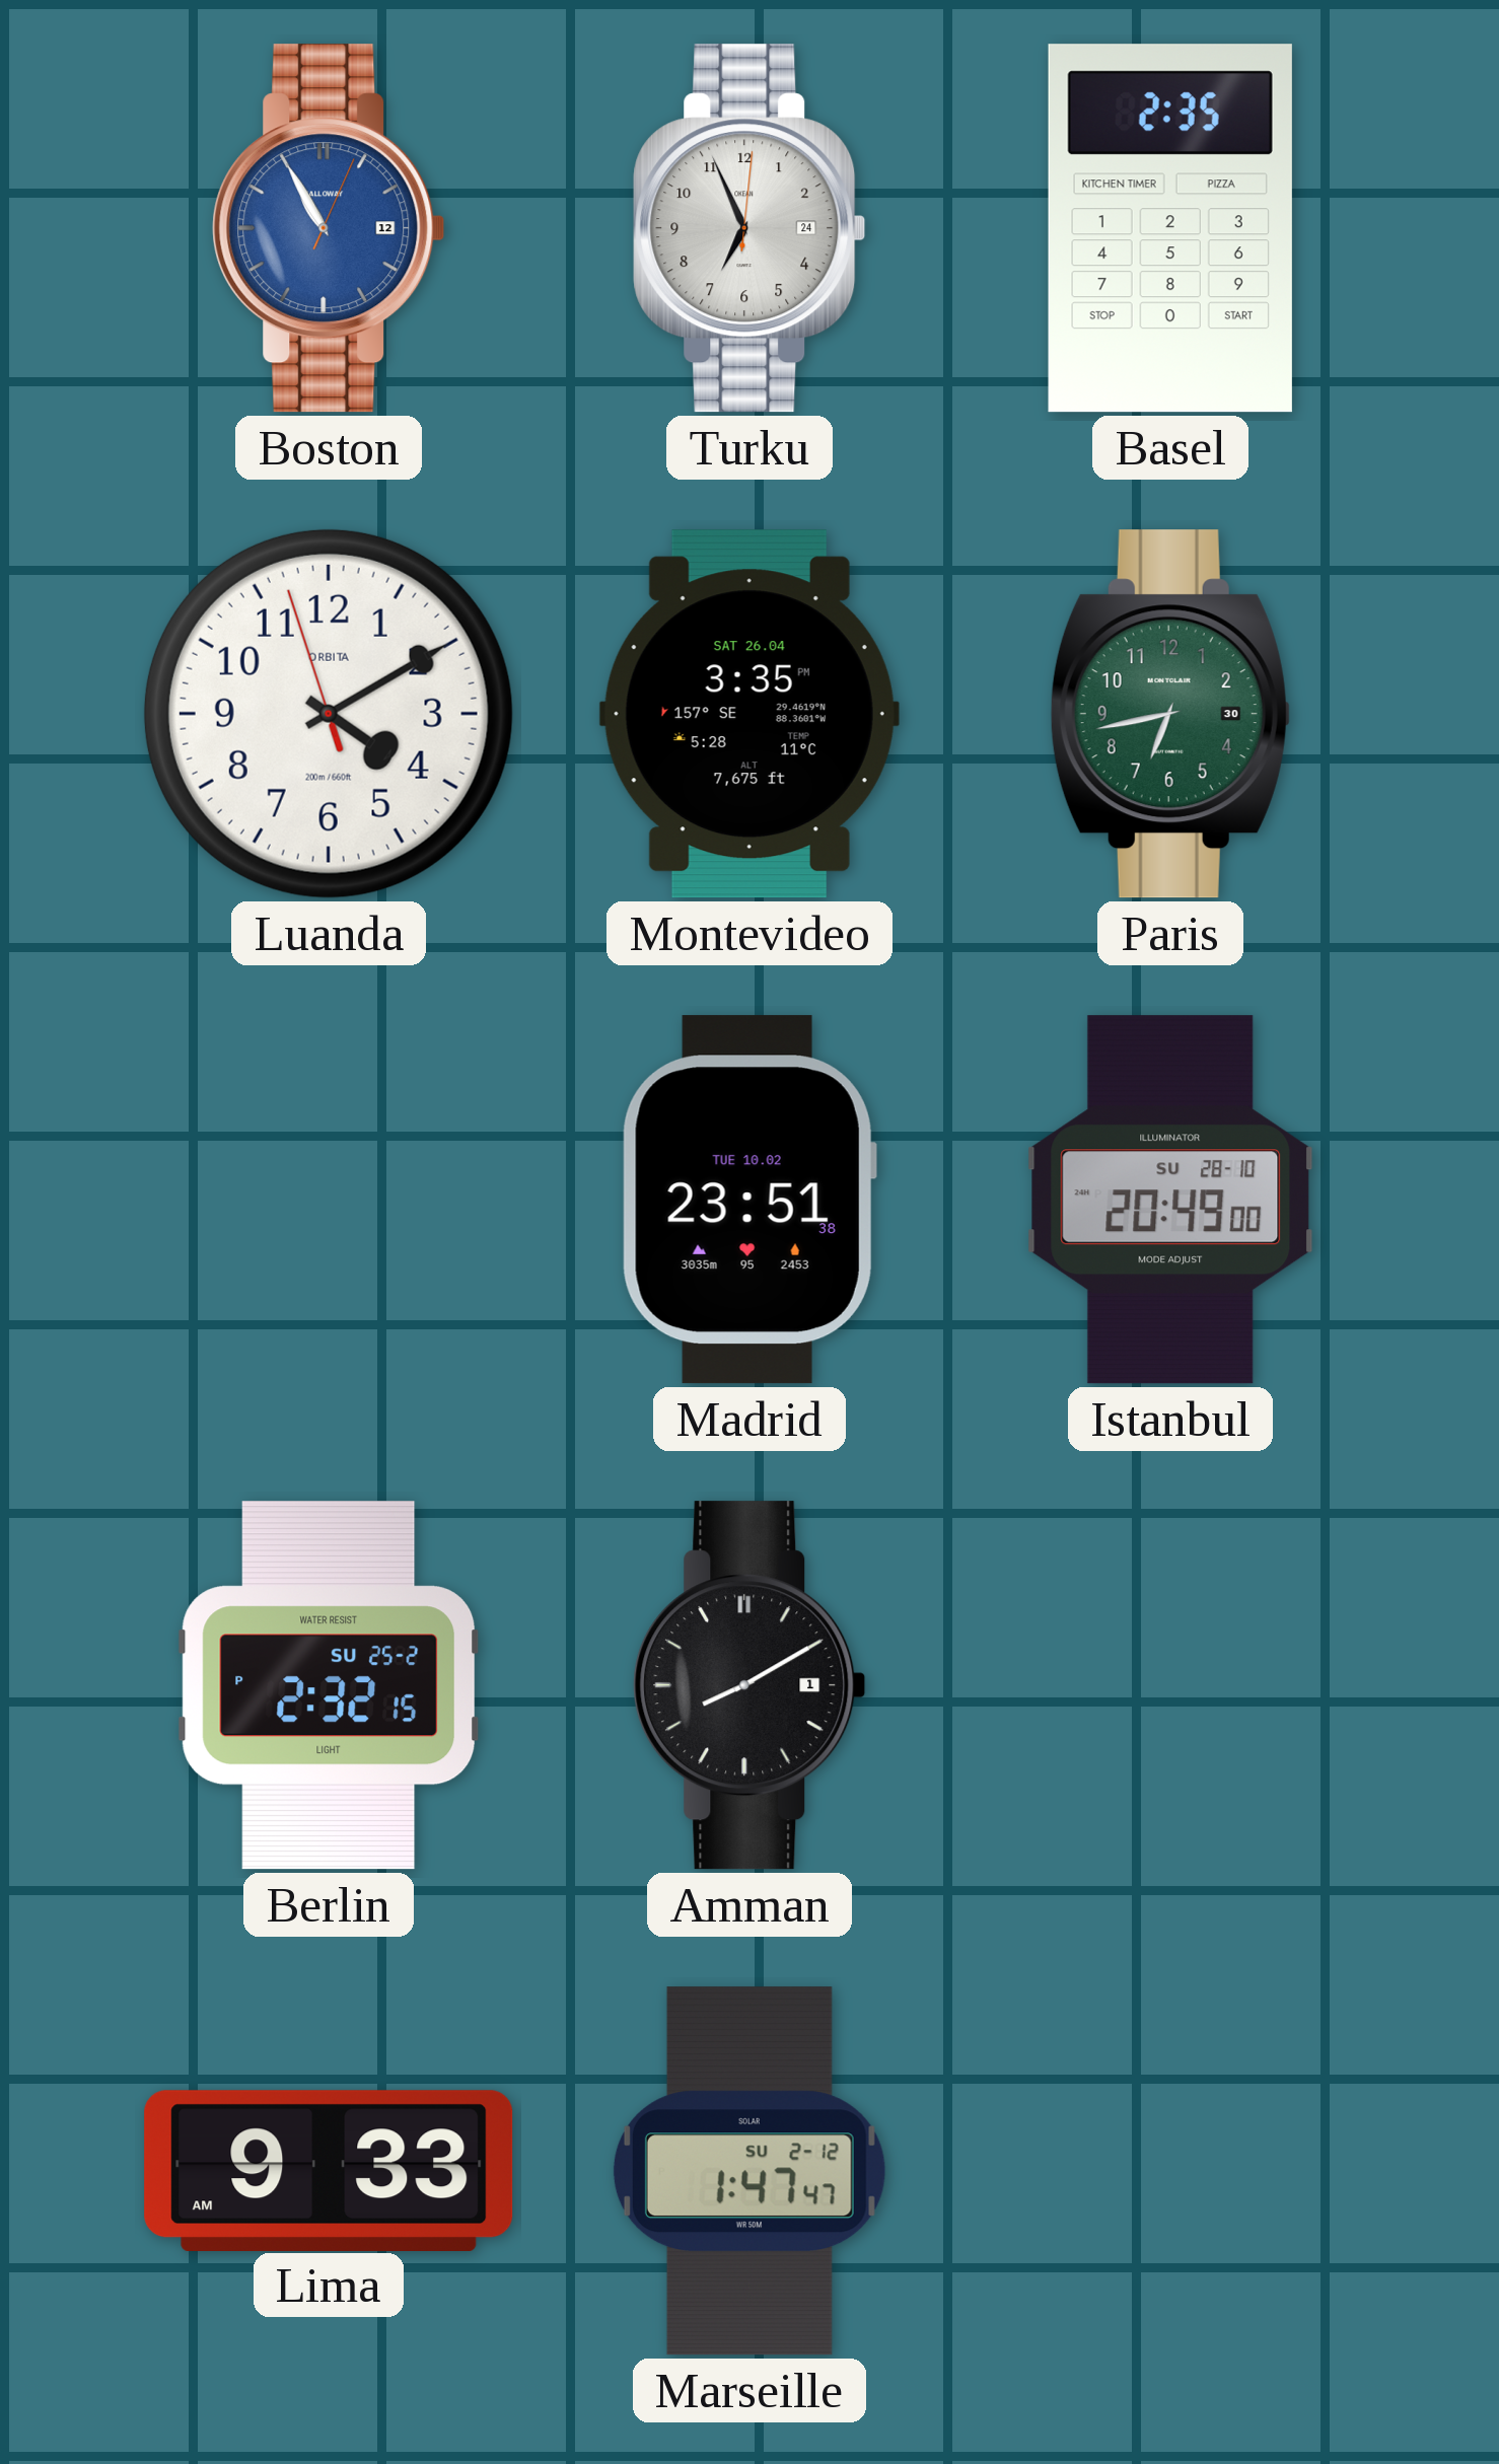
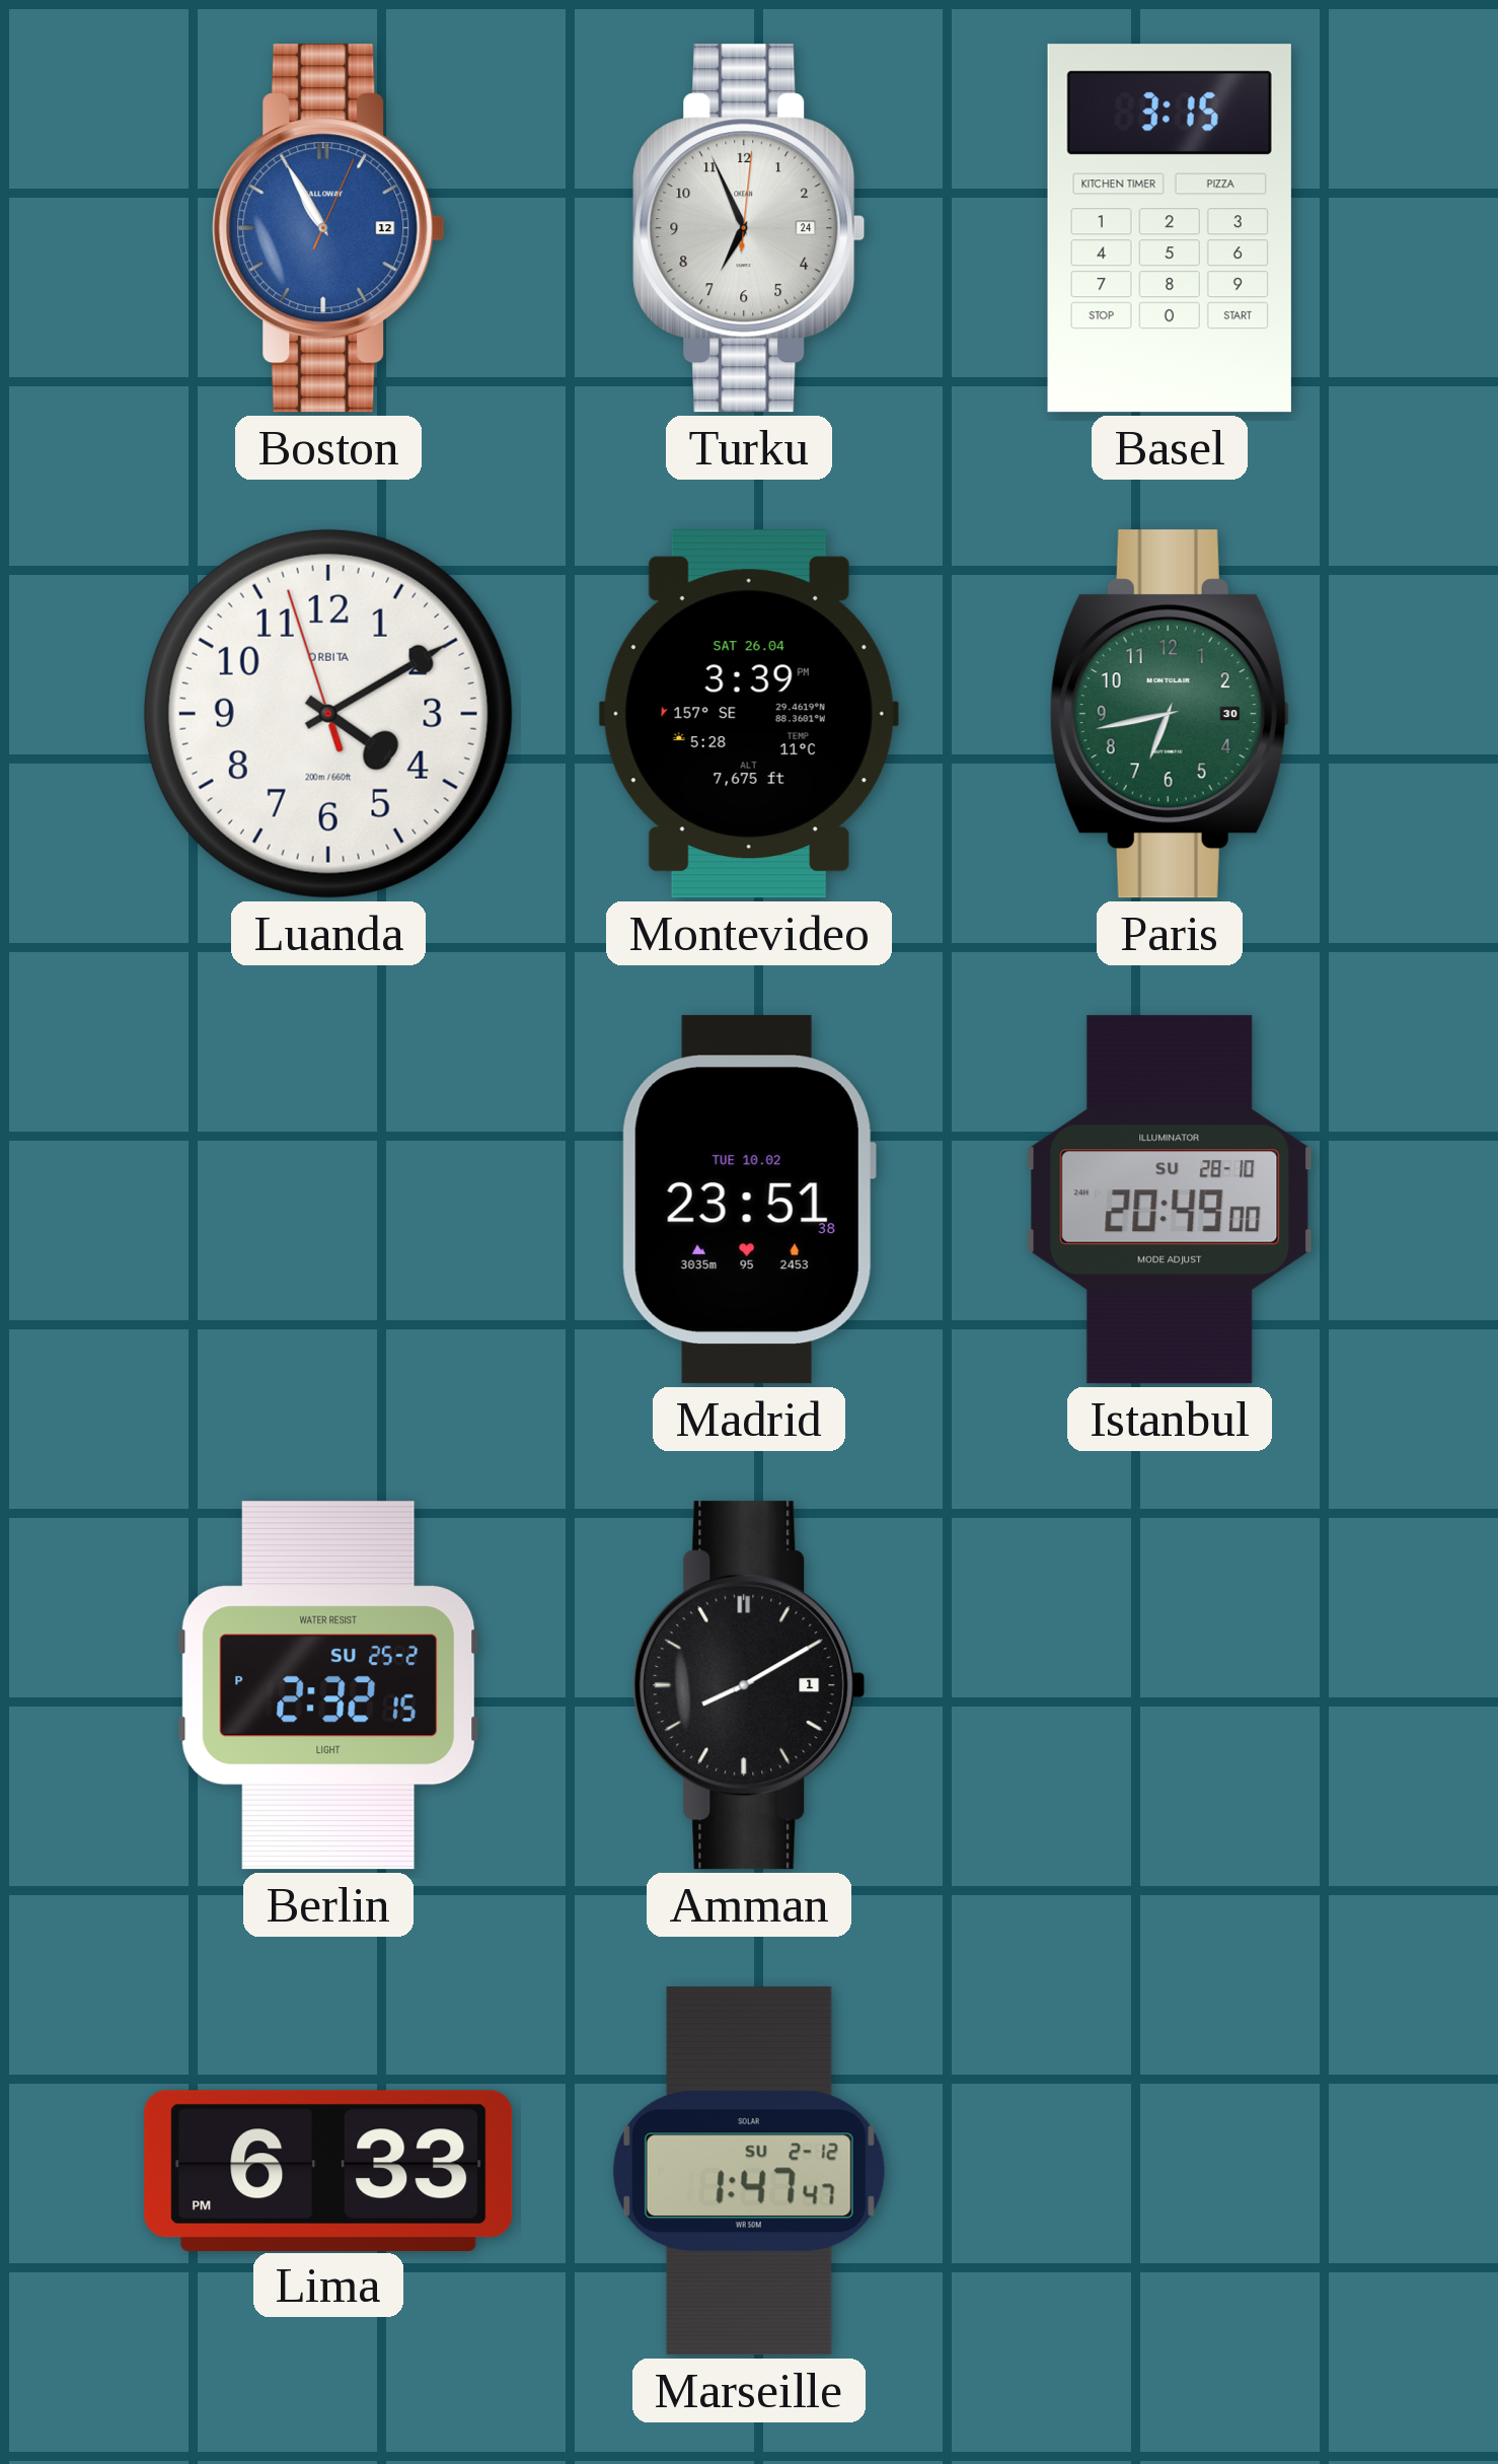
Basel: 2:35 -> 3:15 (1170, 228)
Montevideo: 3:35 -> 3:39 (749, 714)
Lima: 9:33 -> 6:33 (328, 2170)
